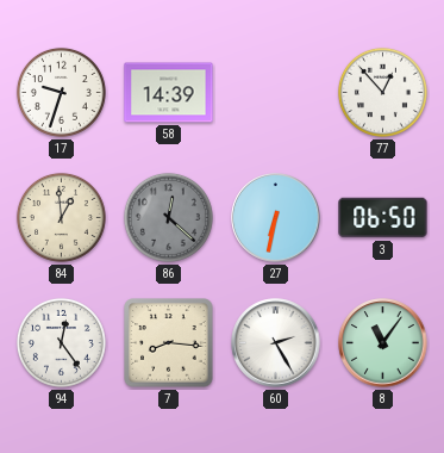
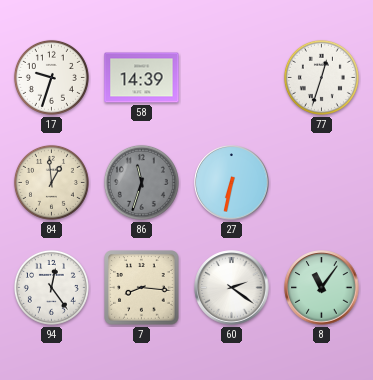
77: 12:53 -> 12:33 (321, 77)
86: 12:22 -> 11:33 (141, 182)
3: 06:50 -> none (383, 218)
60: 2:25 -> 2:21 (232, 288)
